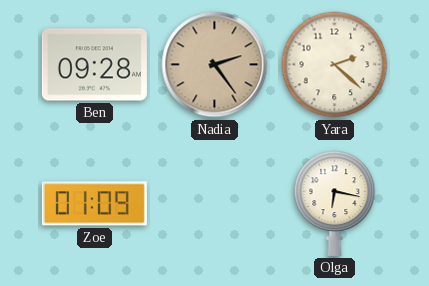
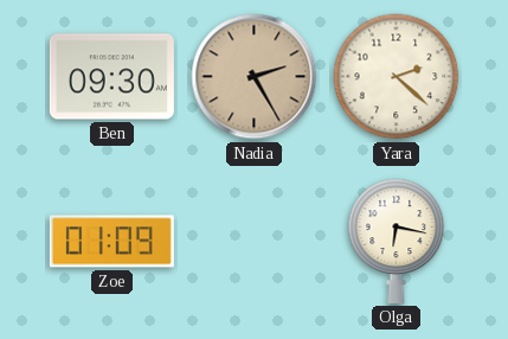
Ben: 09:28 -> 09:30 (111, 77)
Nadia: 2:24 -> 2:25 (255, 77)
